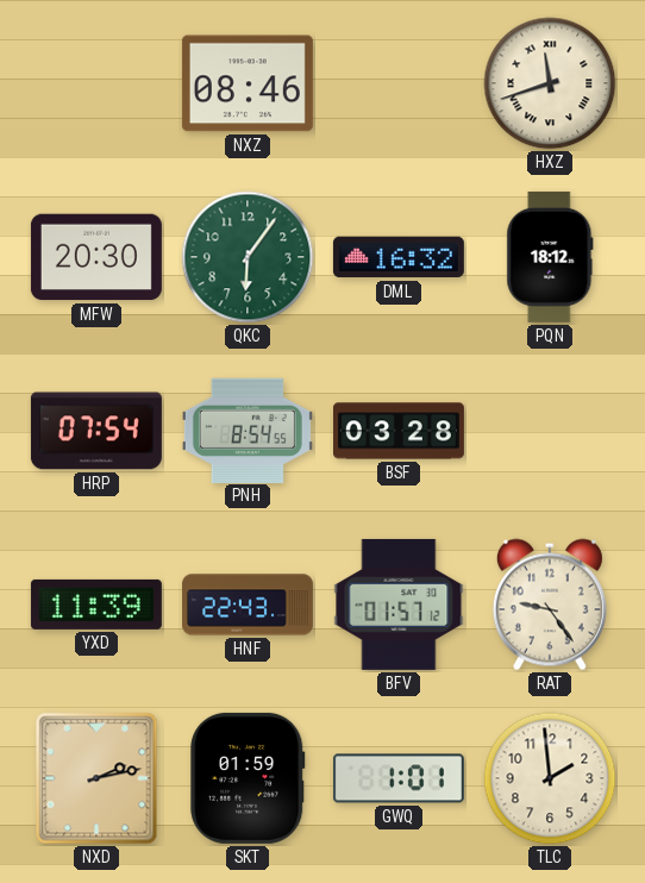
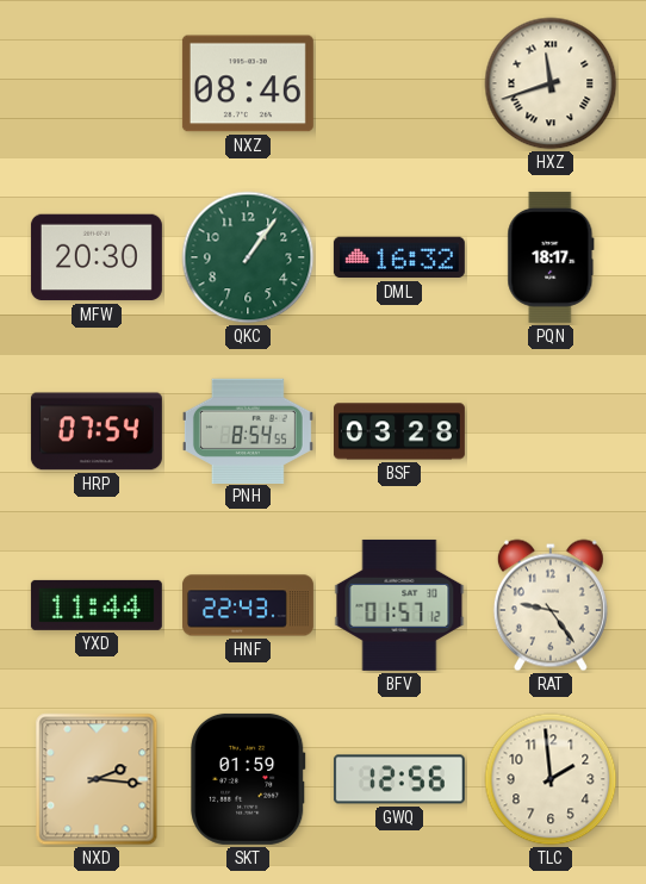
QKC: 6:06 -> 1:06 (248, 257)
PQN: 18:12 -> 18:17 (551, 257)
YXD: 11:39 -> 11:44 (97, 605)
NXD: 2:13 -> 2:16 (97, 779)
GWQ: 1:01 -> 12:56 (399, 779)
